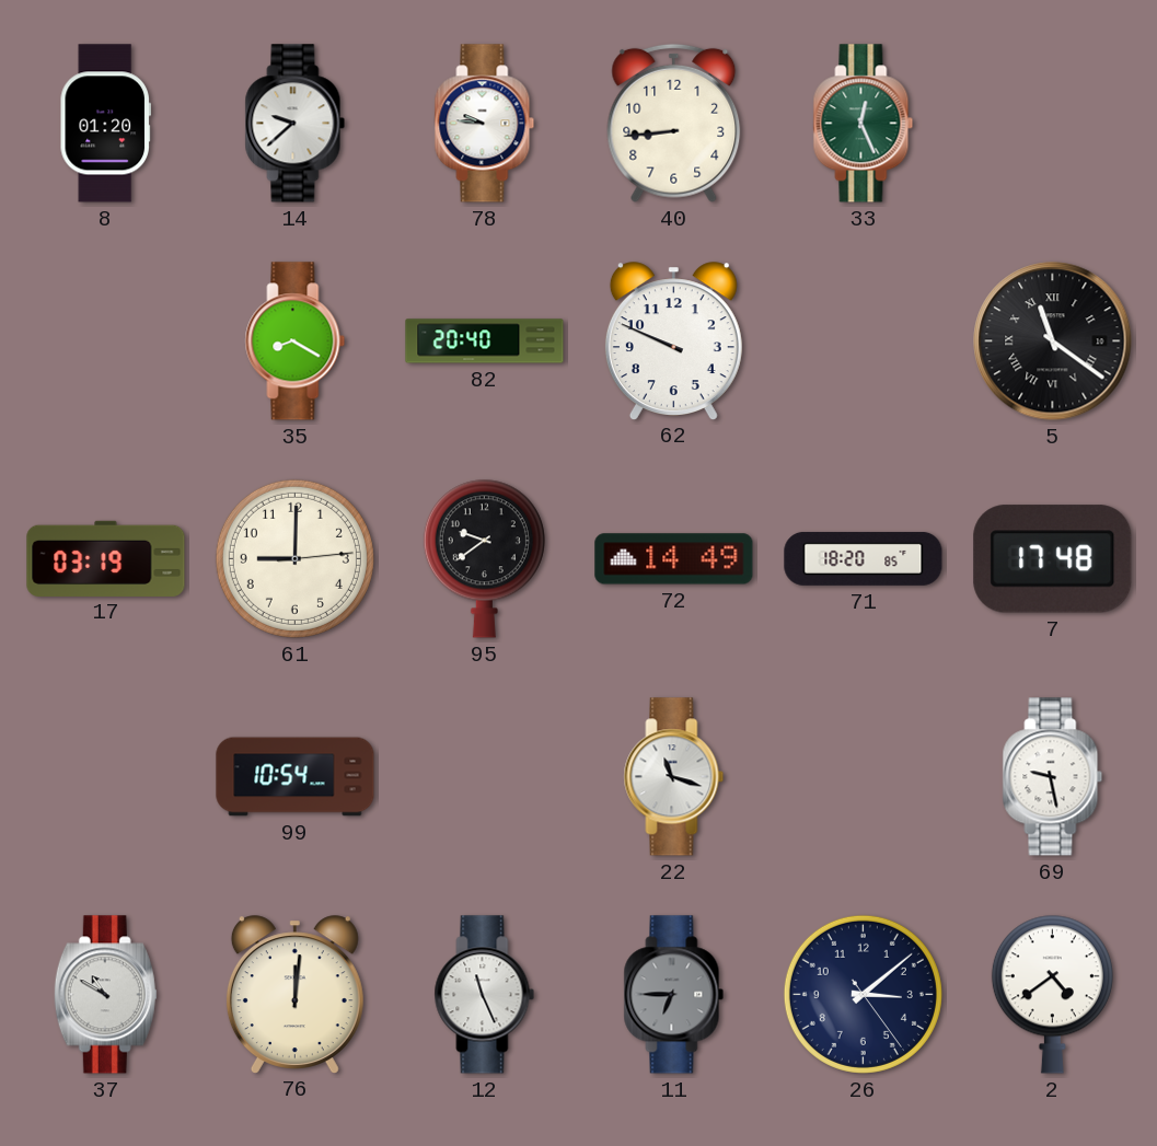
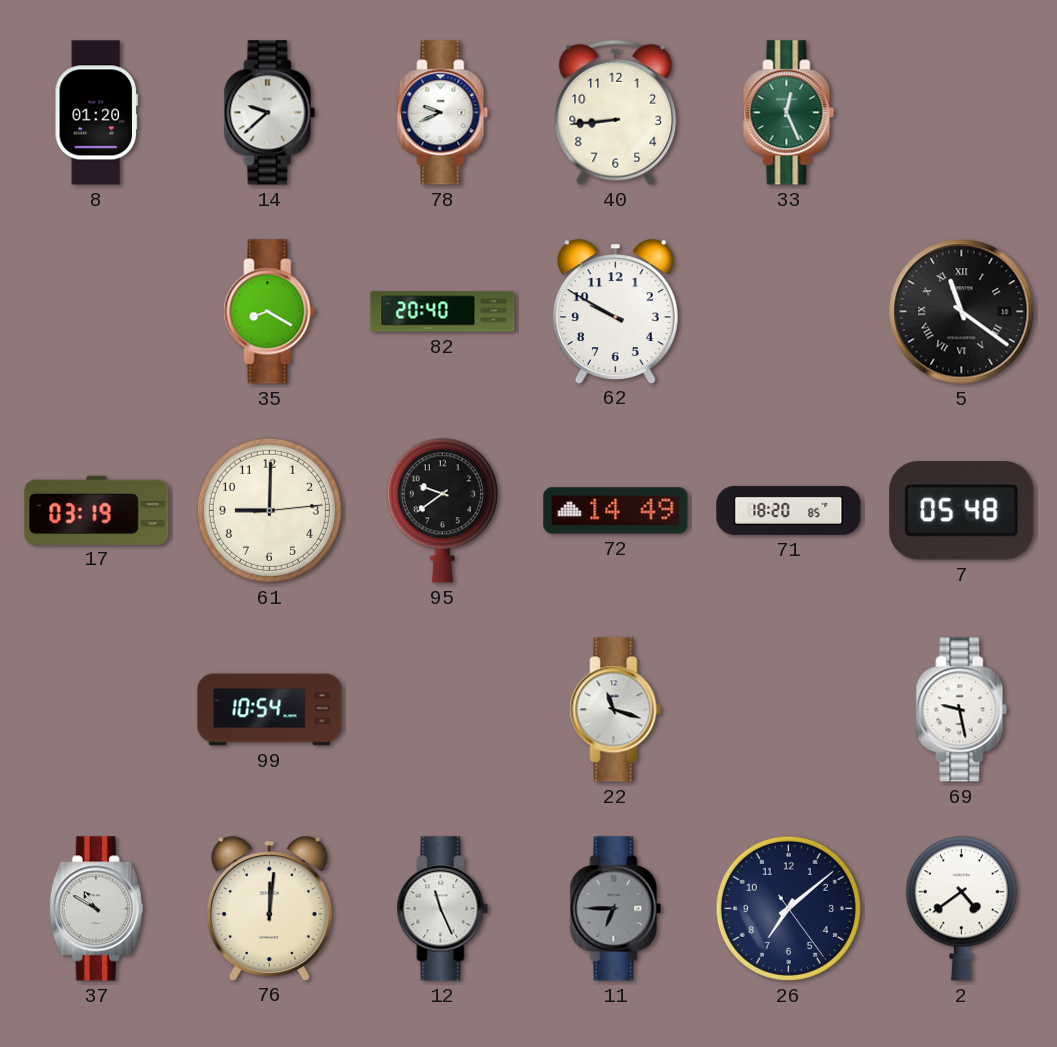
78: 9:46 -> 9:41 (443, 113)
62: 9:49 -> 9:50 (615, 311)
7: 17:48 -> 05:48 (962, 511)
26: 3:08 -> 7:08 (788, 908)
